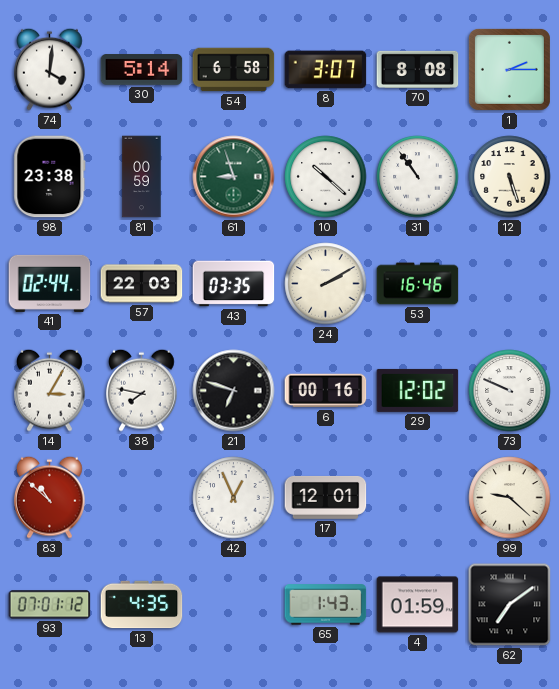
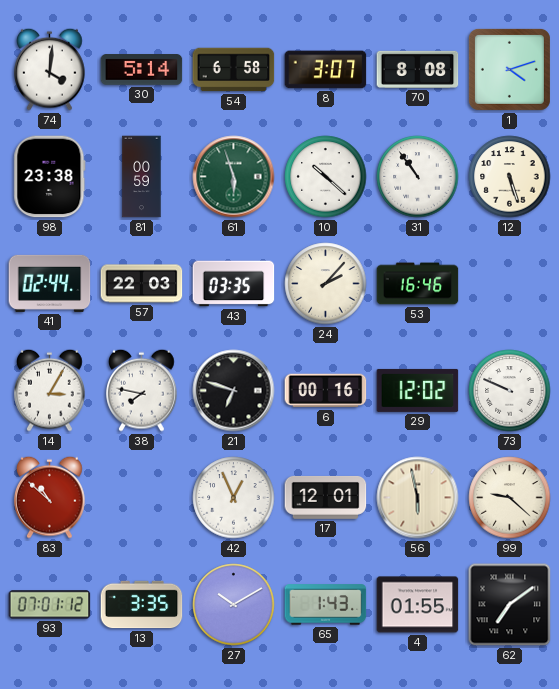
1: 2:15 -> 4:12 (509, 69)
61: 8:57 -> 5:57 (234, 177)
24: 2:10 -> 2:07 (326, 284)
56: none -> 5:58 (418, 498)
13: 4:35 -> 3:35 (142, 605)
27: none -> 10:10 (234, 605)
4: 01:59 -> 01:55 (418, 605)
